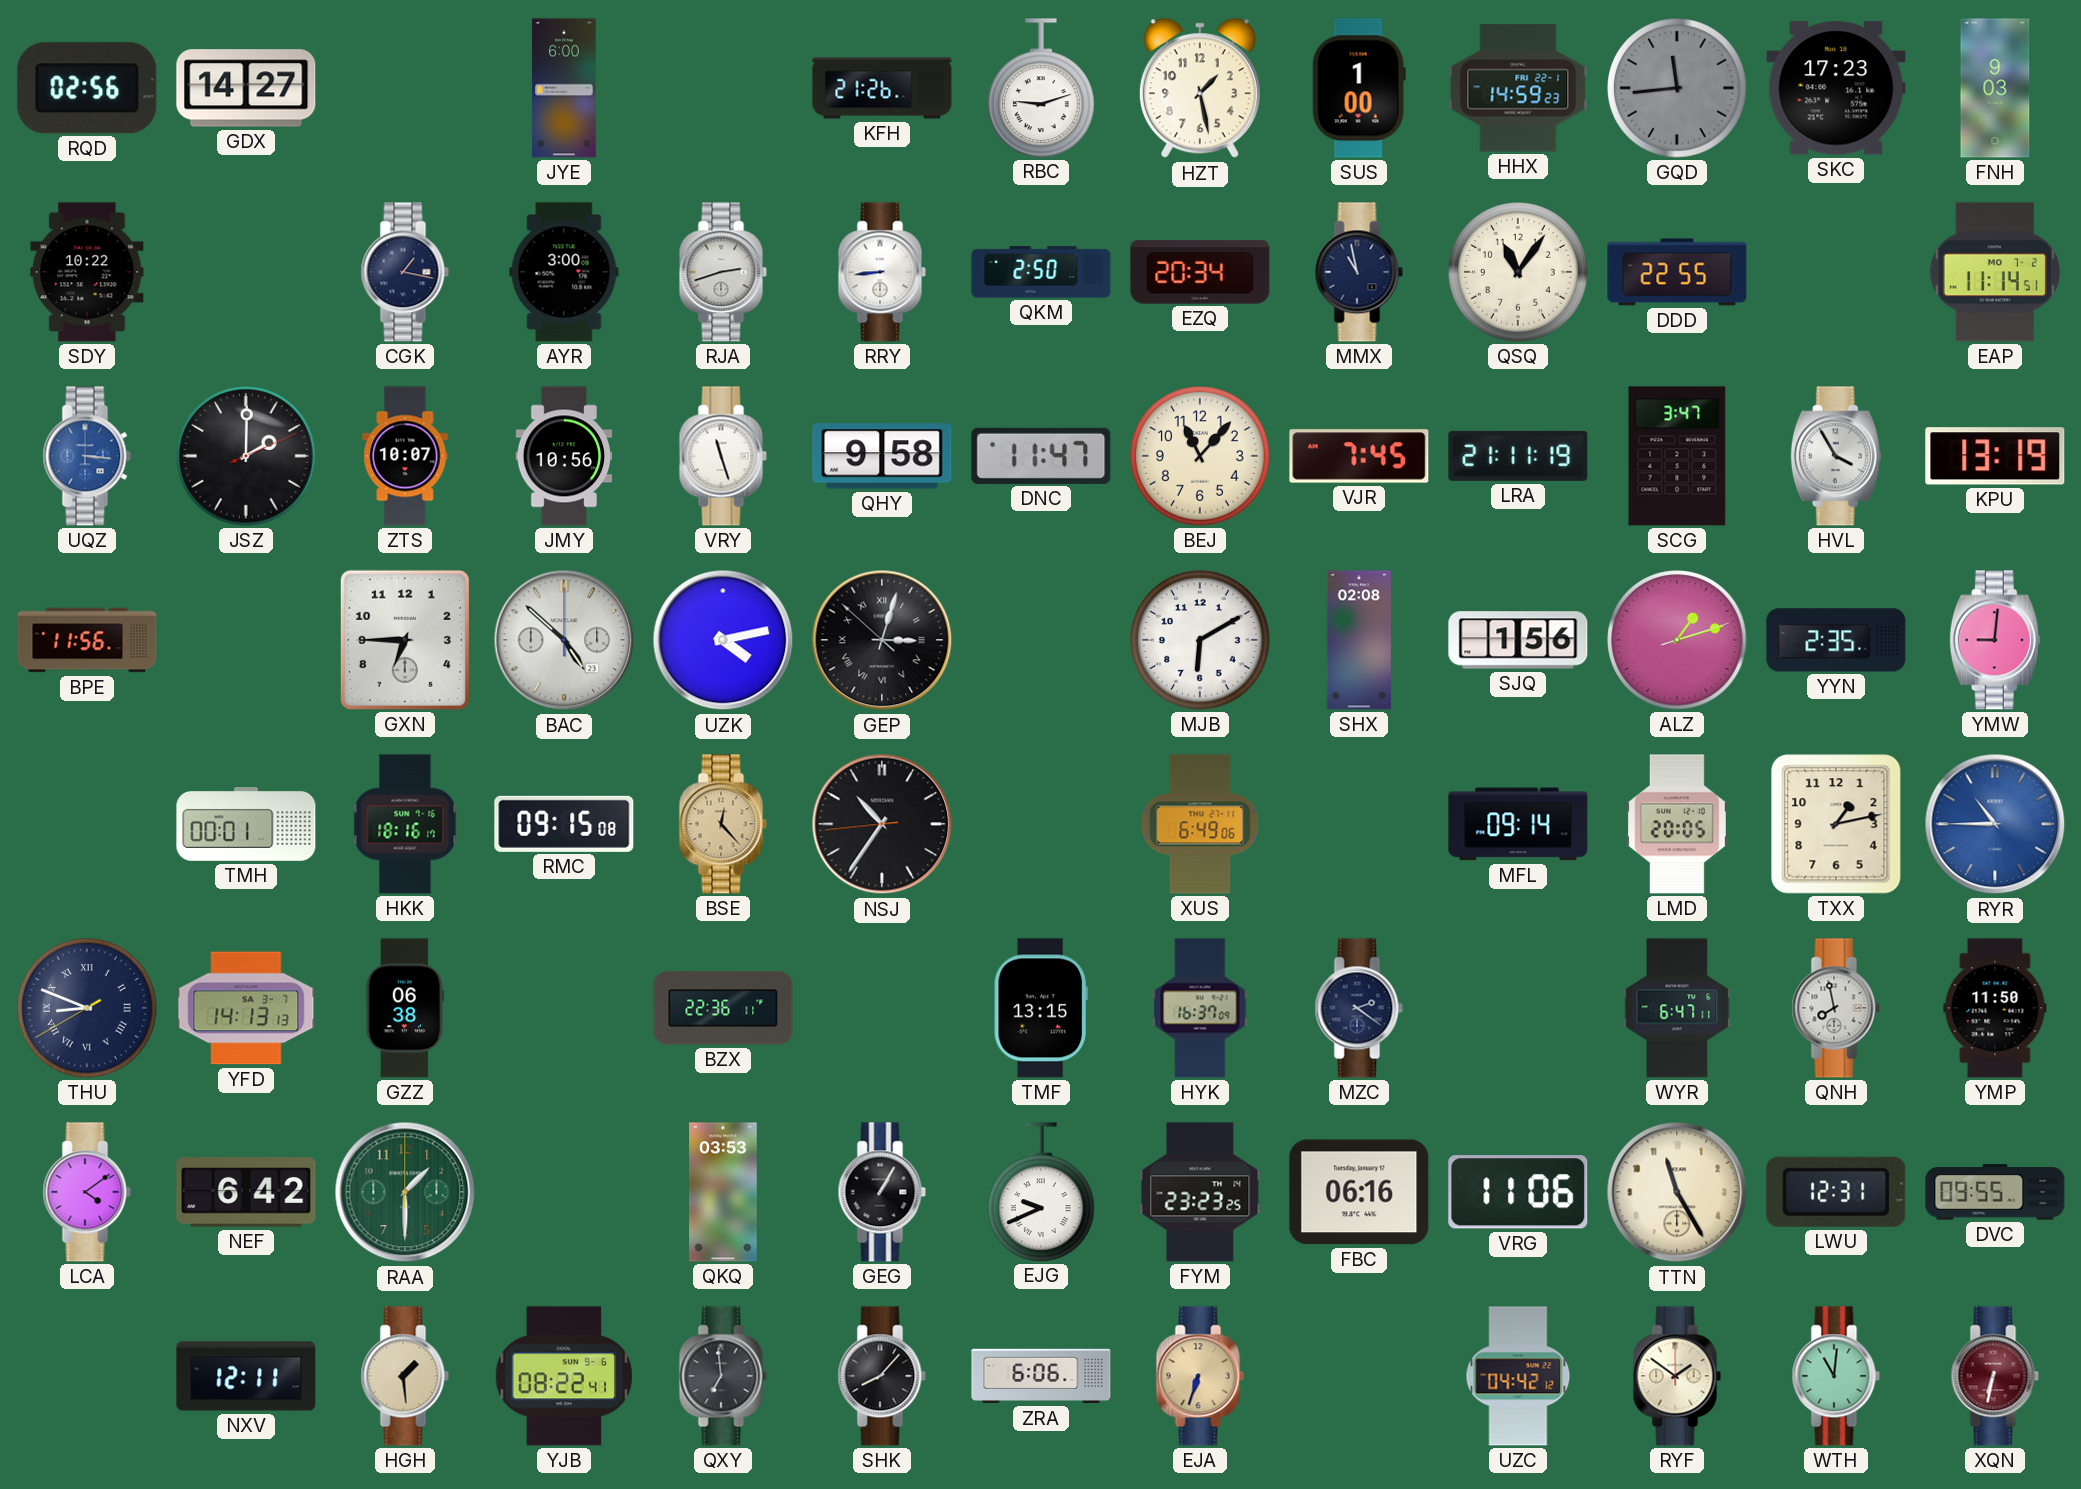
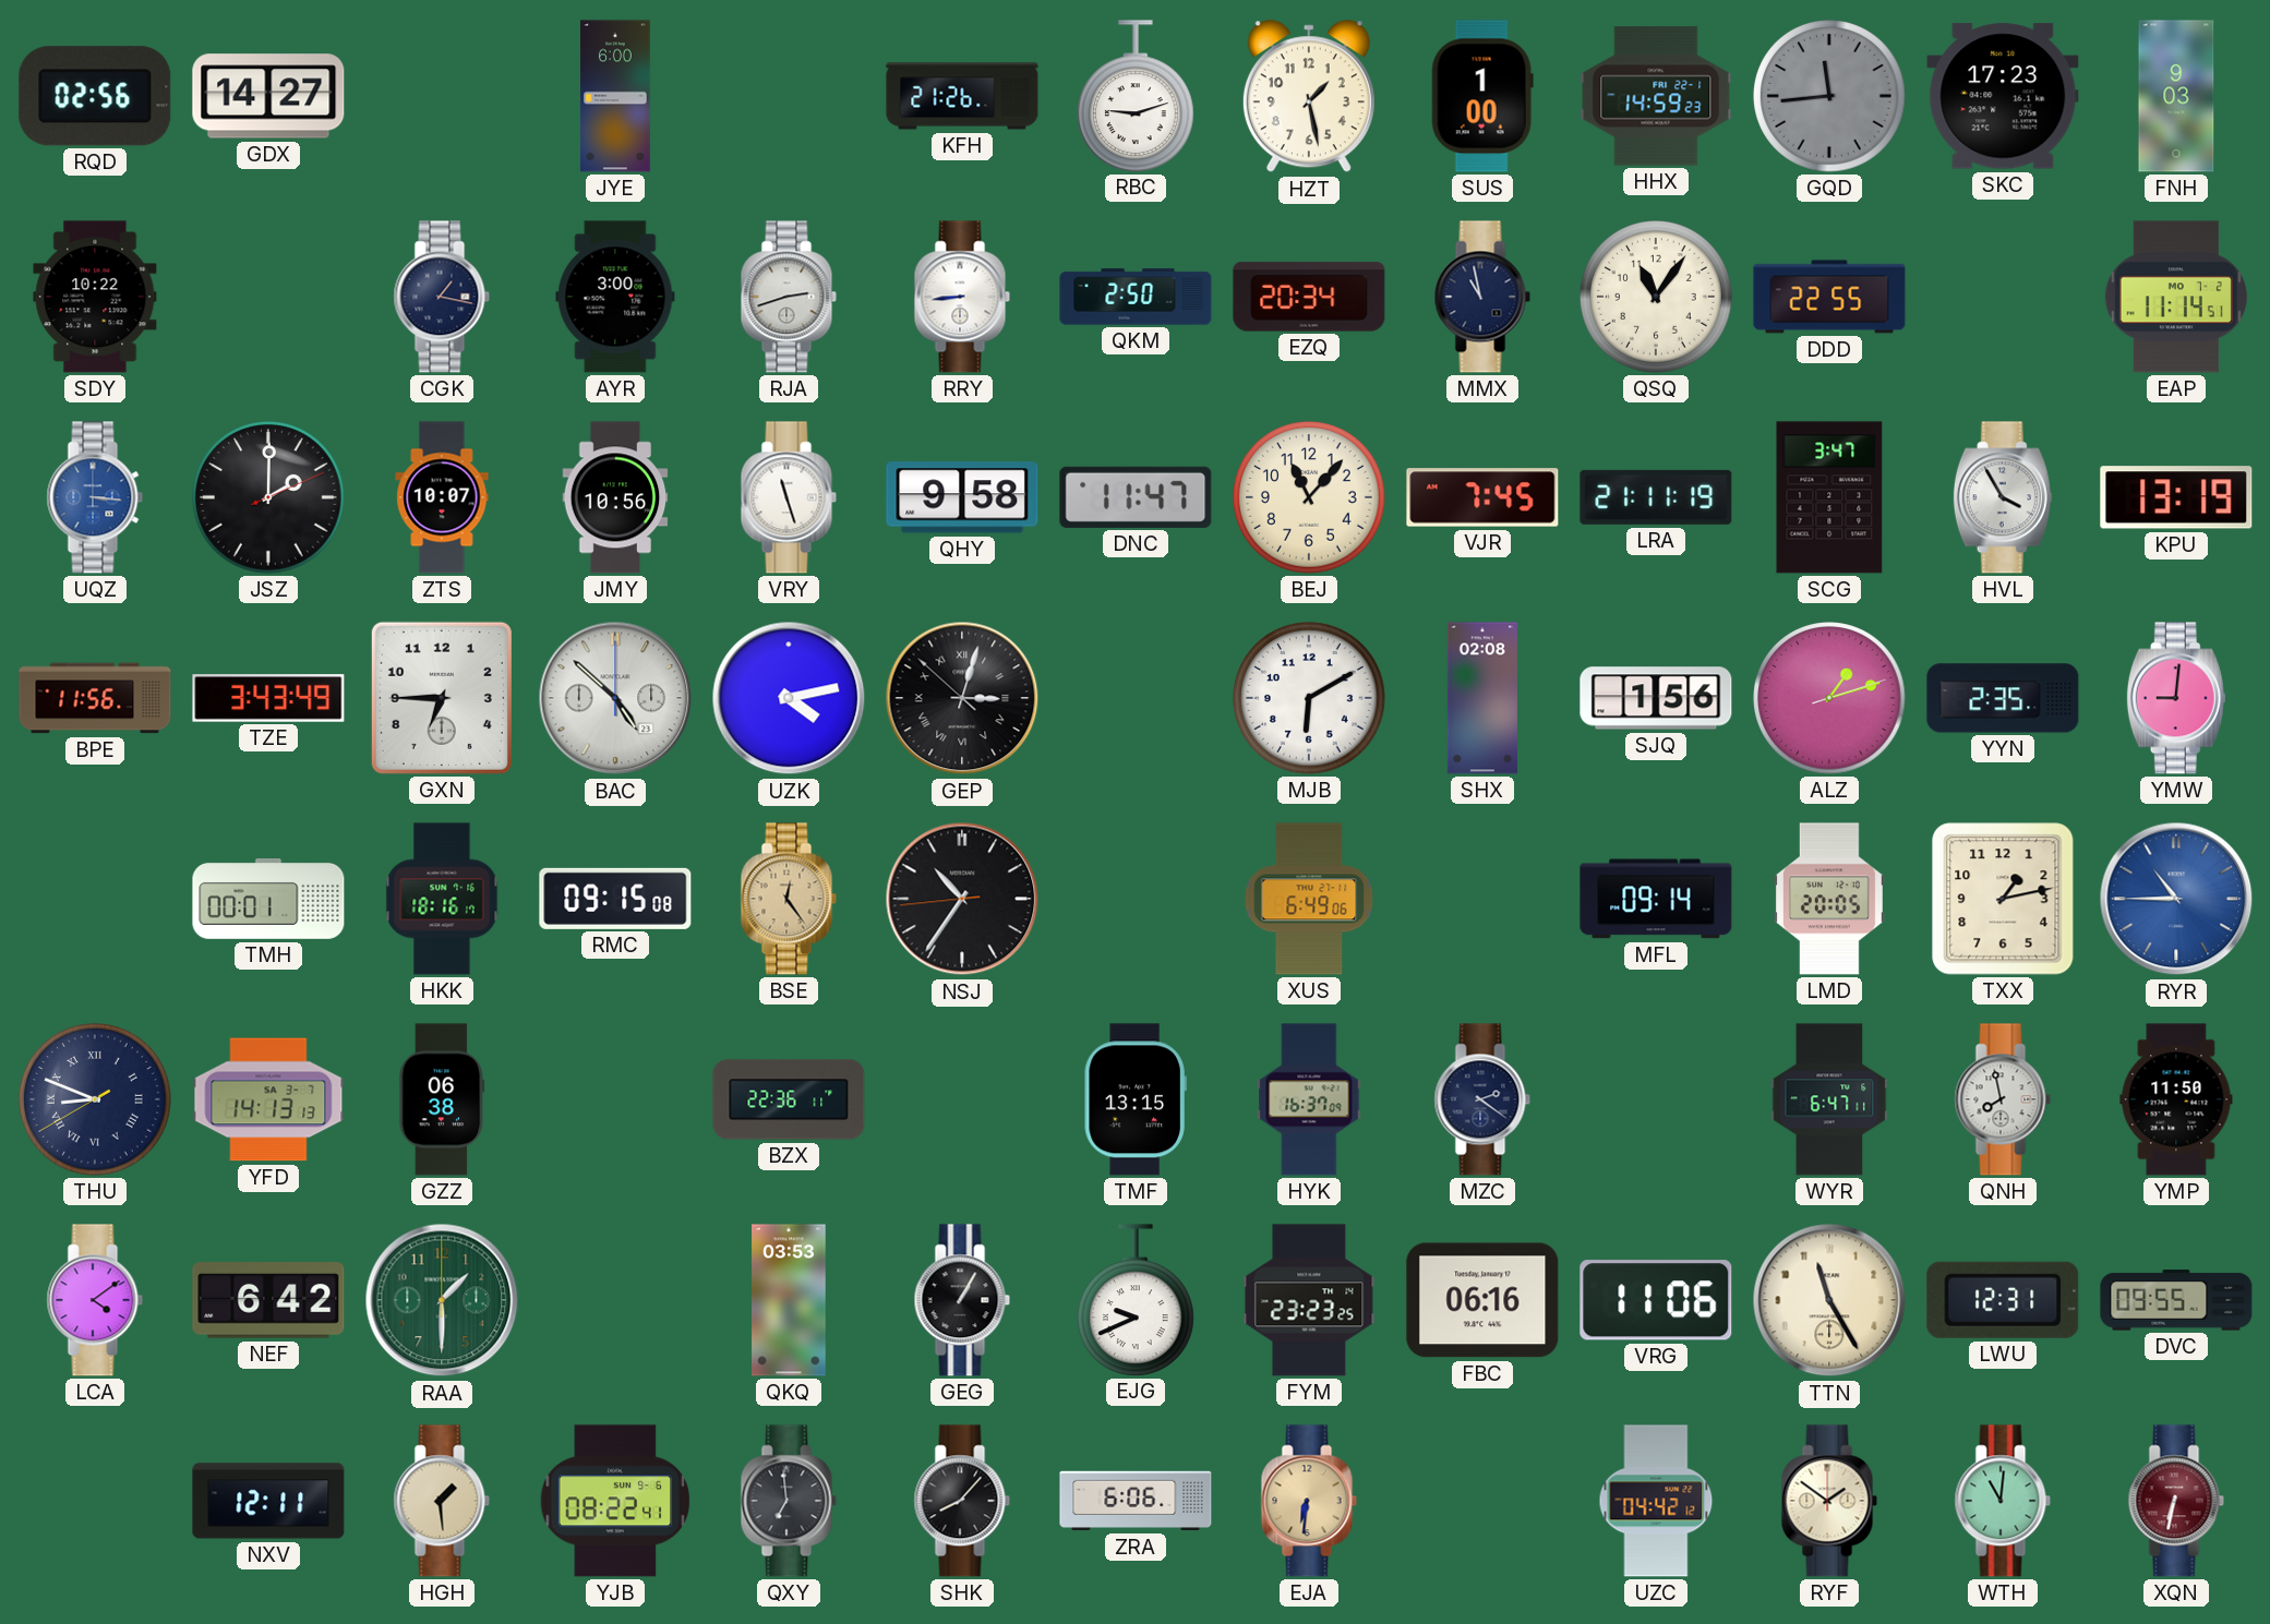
TZE: none -> 3:43 (268, 698)
BSE: 12:23 -> 12:24 (789, 899)
EJA: 6:33 -> 6:31 (1309, 1501)
